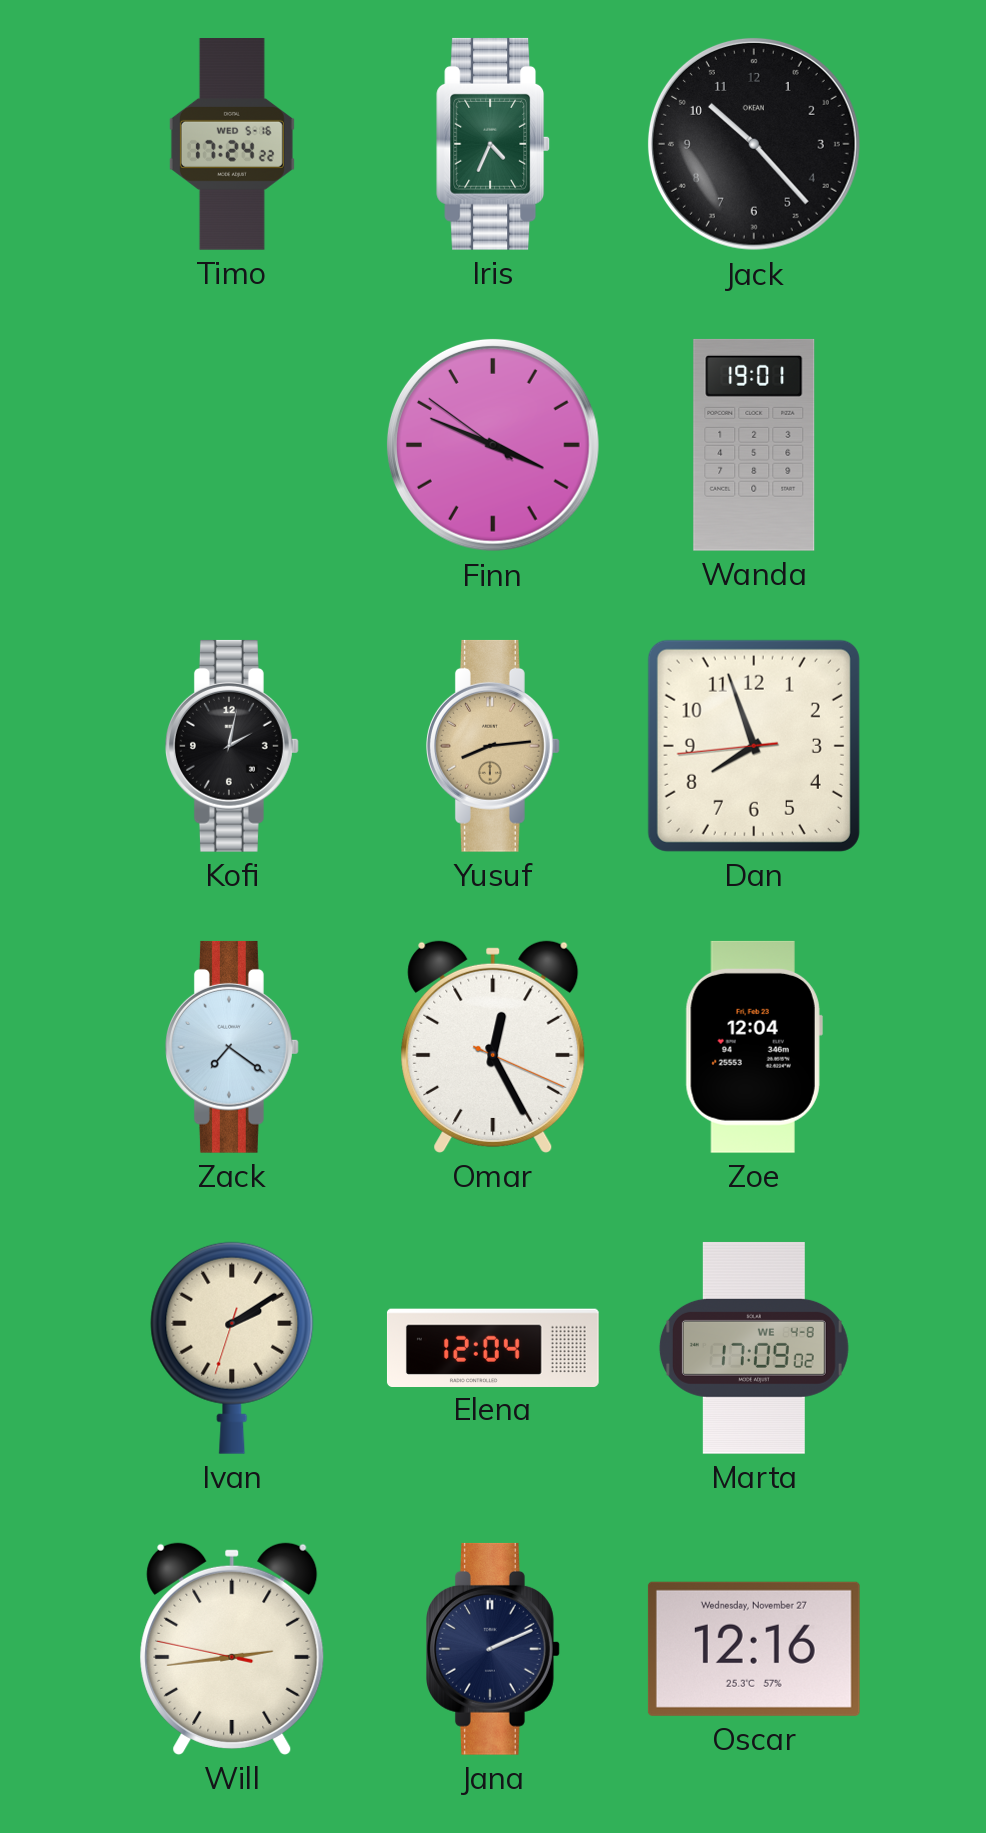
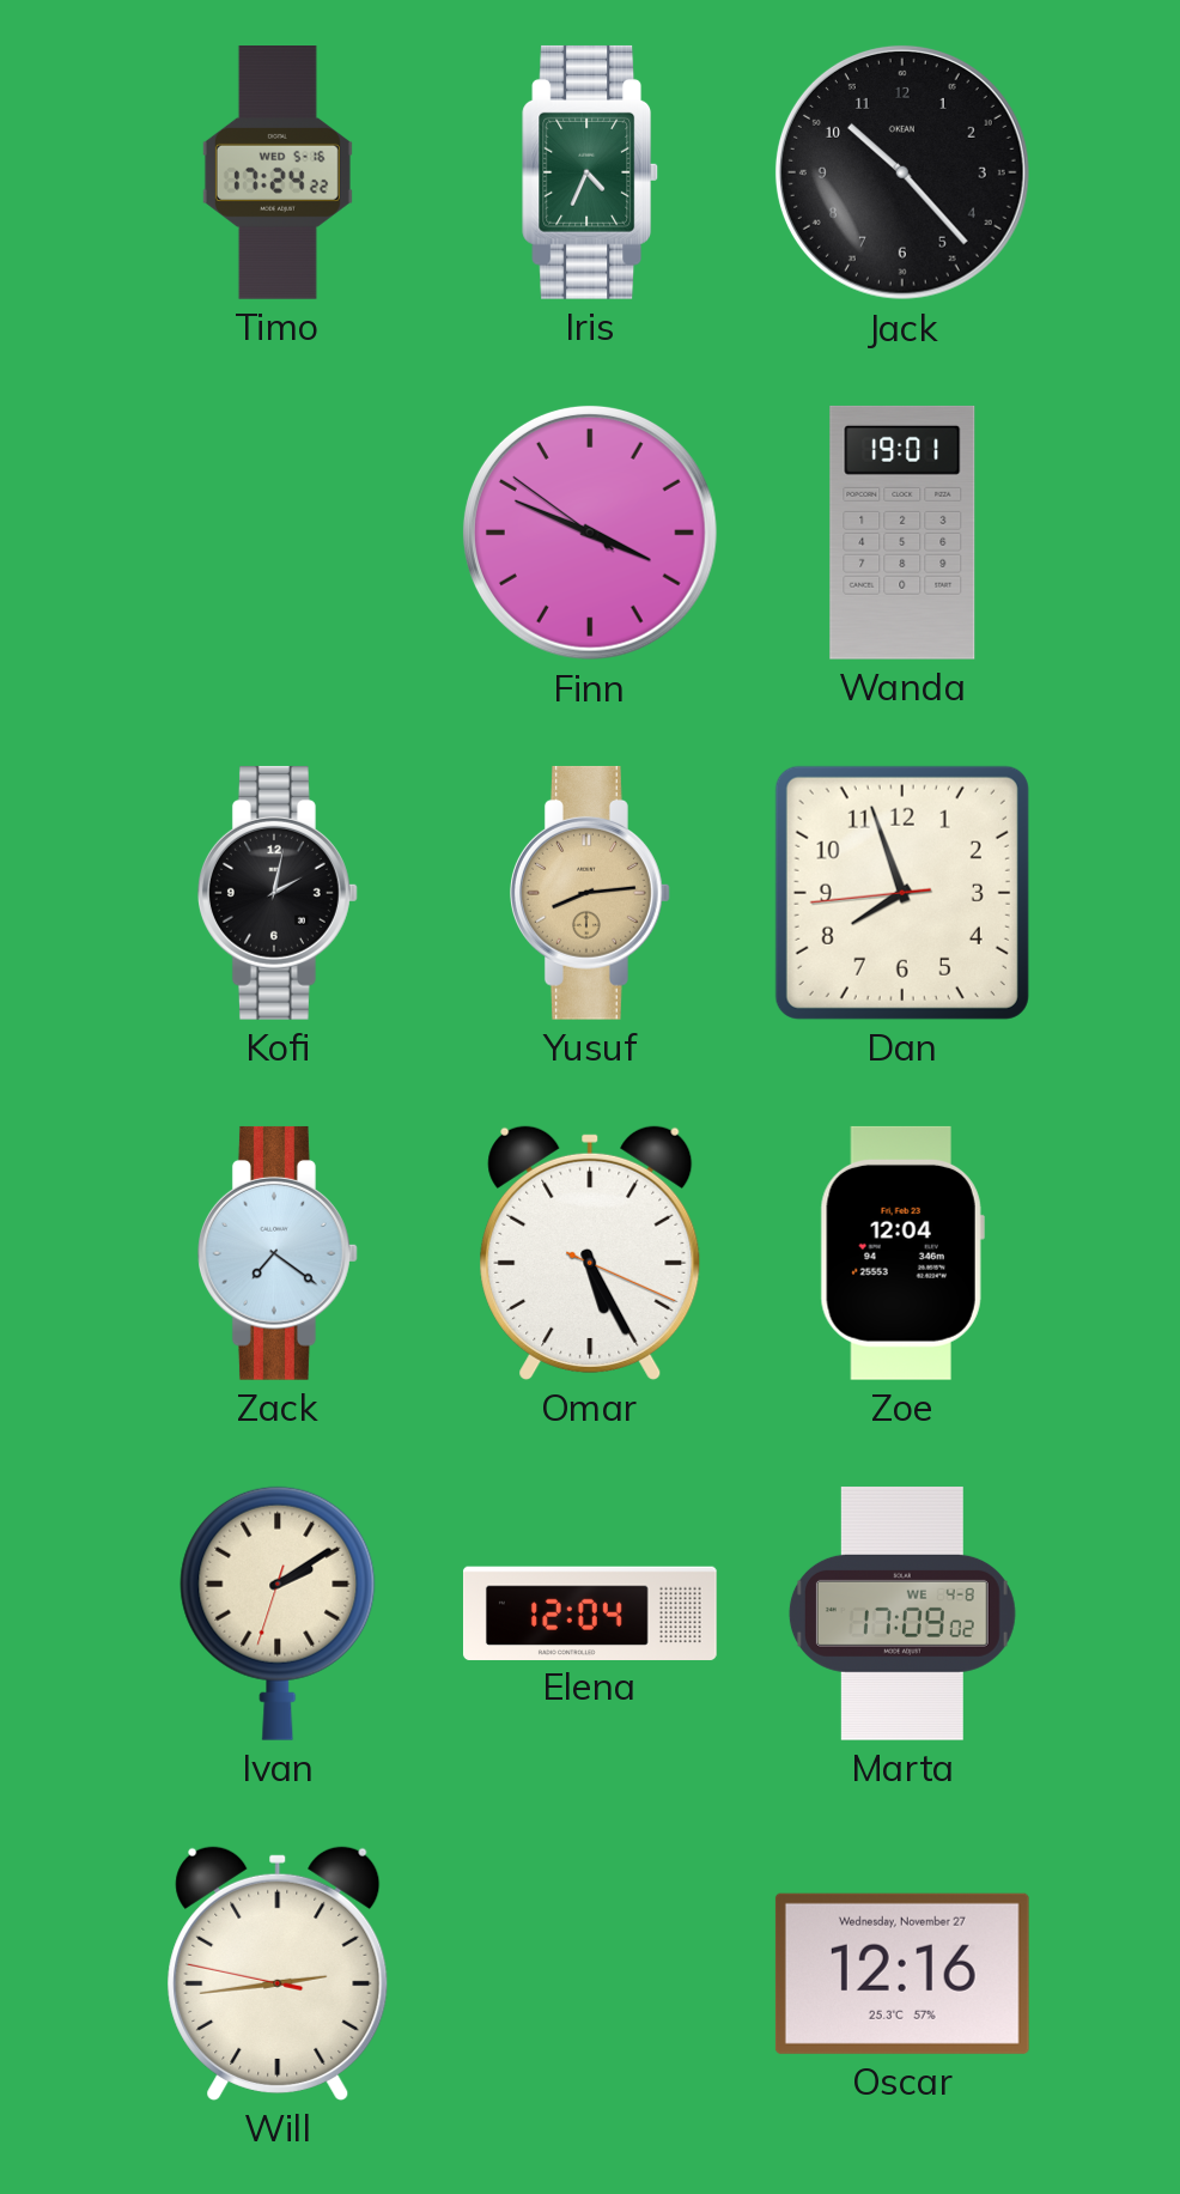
Omar: 12:25 -> 5:25 (590, 1253)
Jana: 2:11 -> none (494, 1649)
